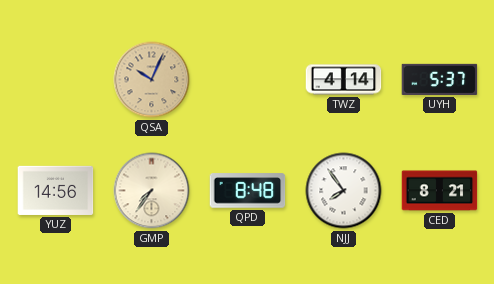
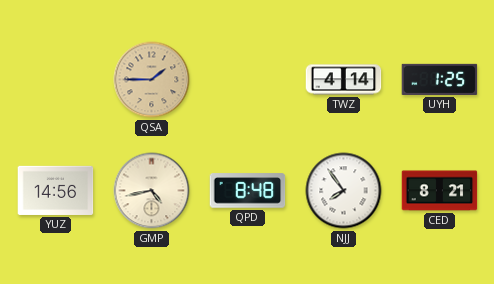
QSA: 10:04 -> 1:45 (152, 80)
UYH: 5:37 -> 1:25 (440, 79)
GMP: 7:36 -> 4:43 (152, 191)
